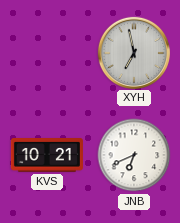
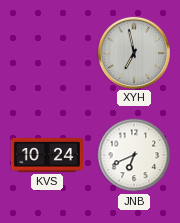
KVS: 10:21 -> 10:24 (47, 156)
